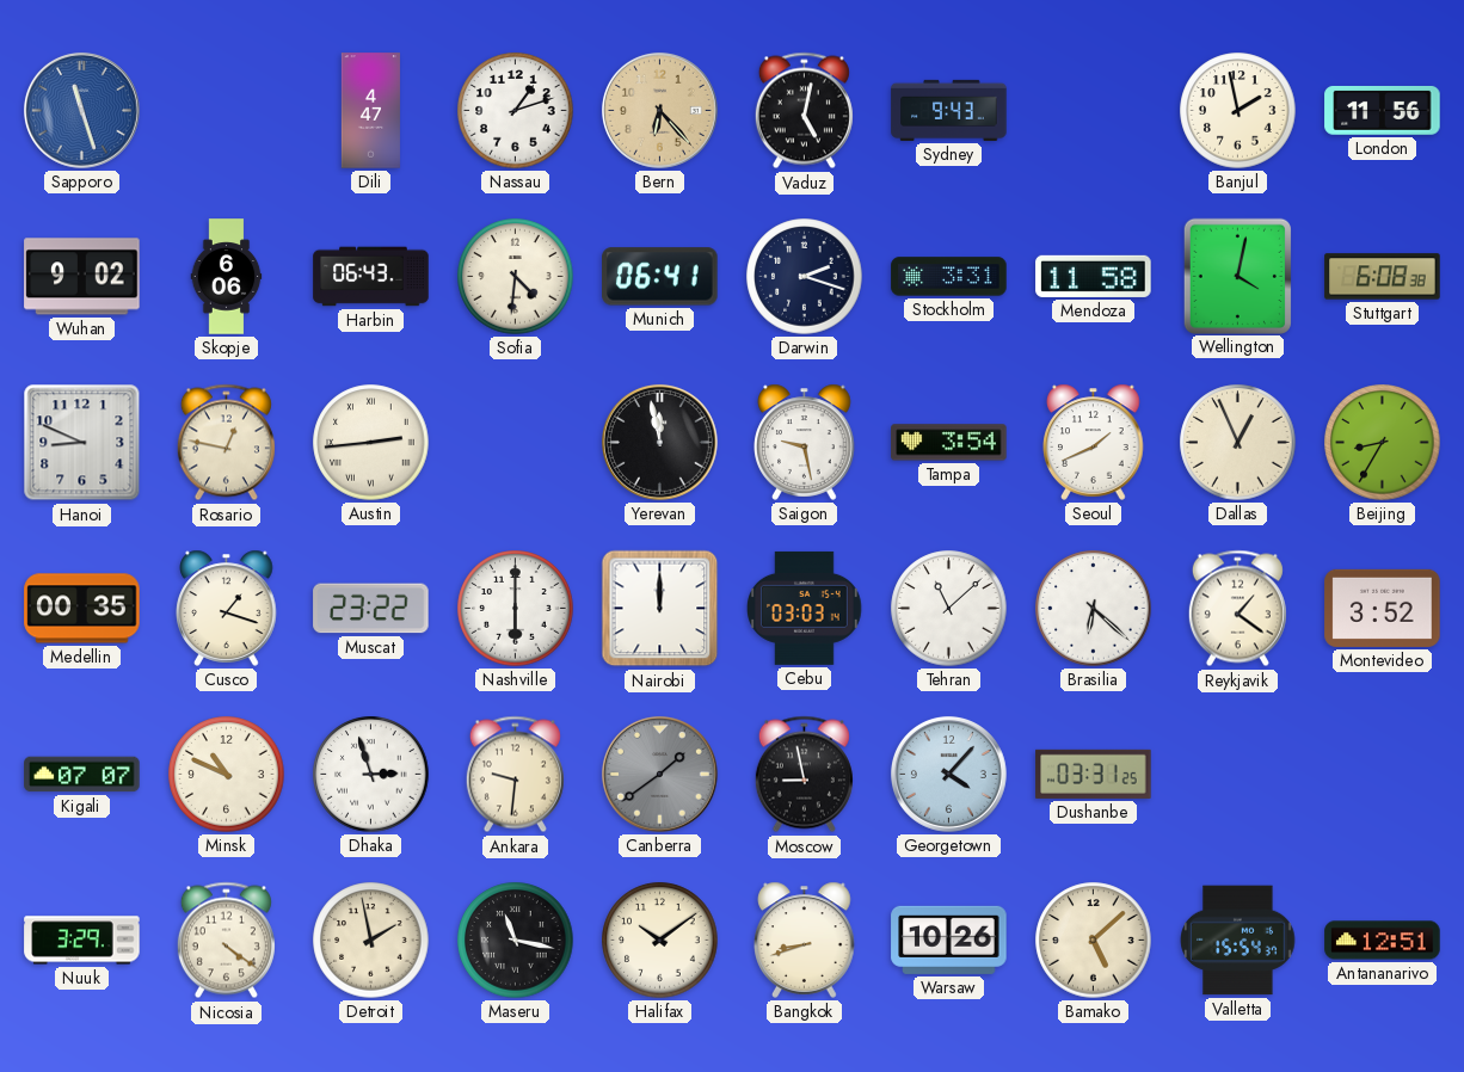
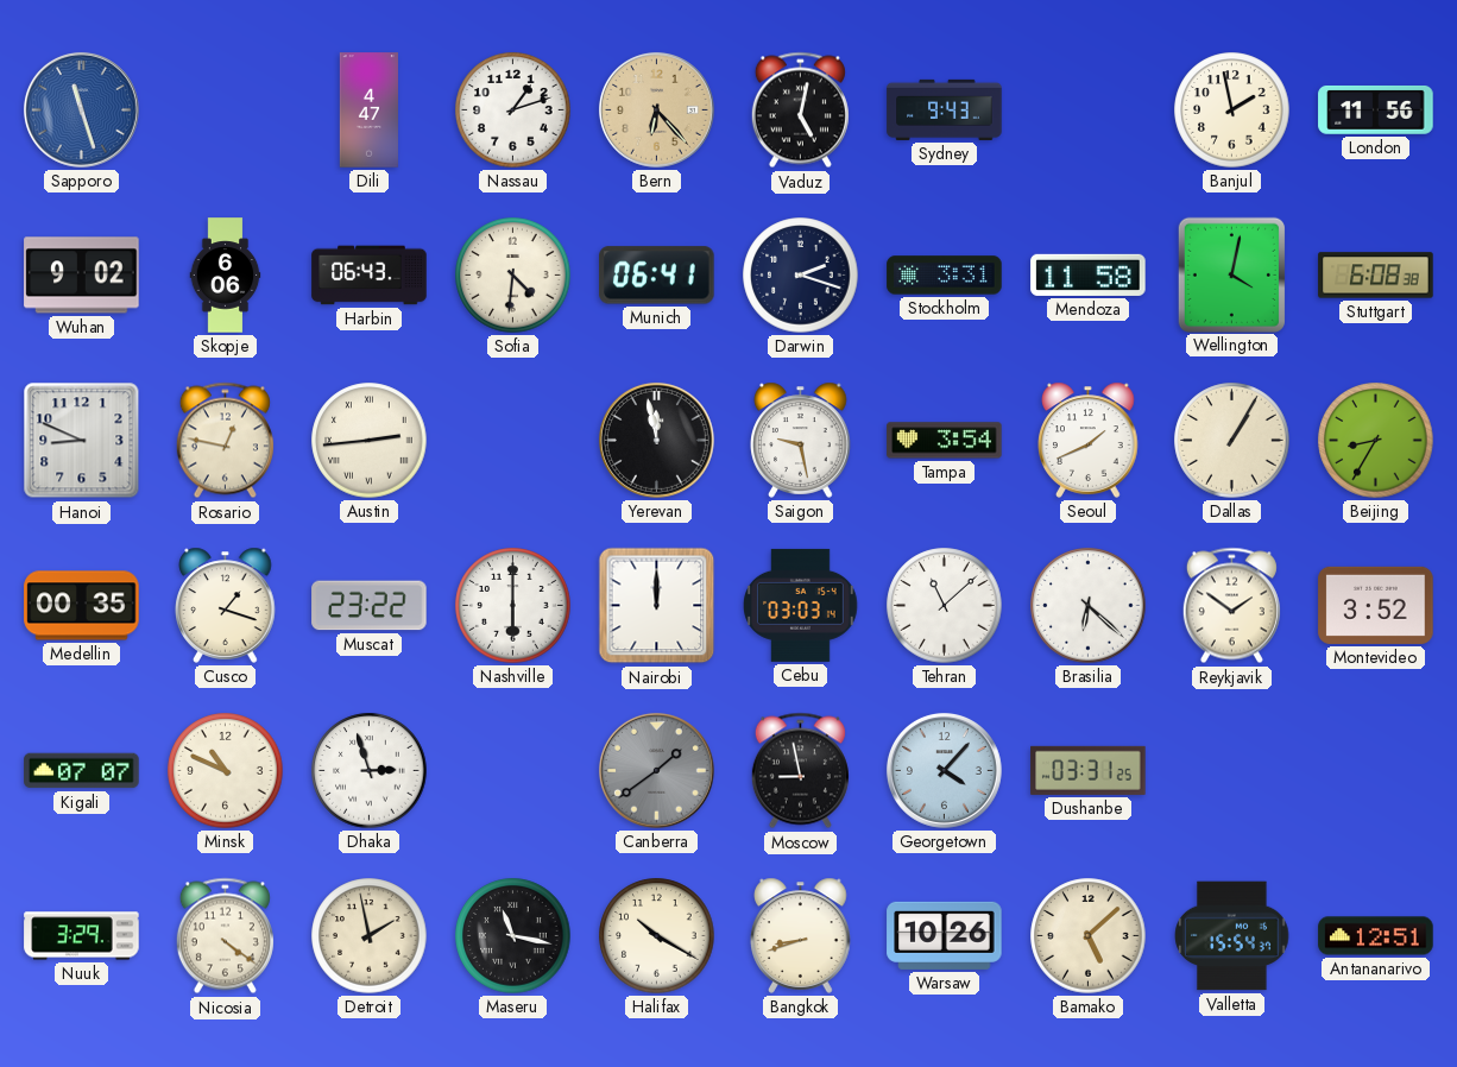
Dallas: 12:56 -> 1:05 (1232, 441)
Reykjavik: 1:21 -> 1:51 (1231, 606)
Ankara: 9:31 -> none (515, 775)
Halifax: 10:09 -> 10:20 (657, 936)
